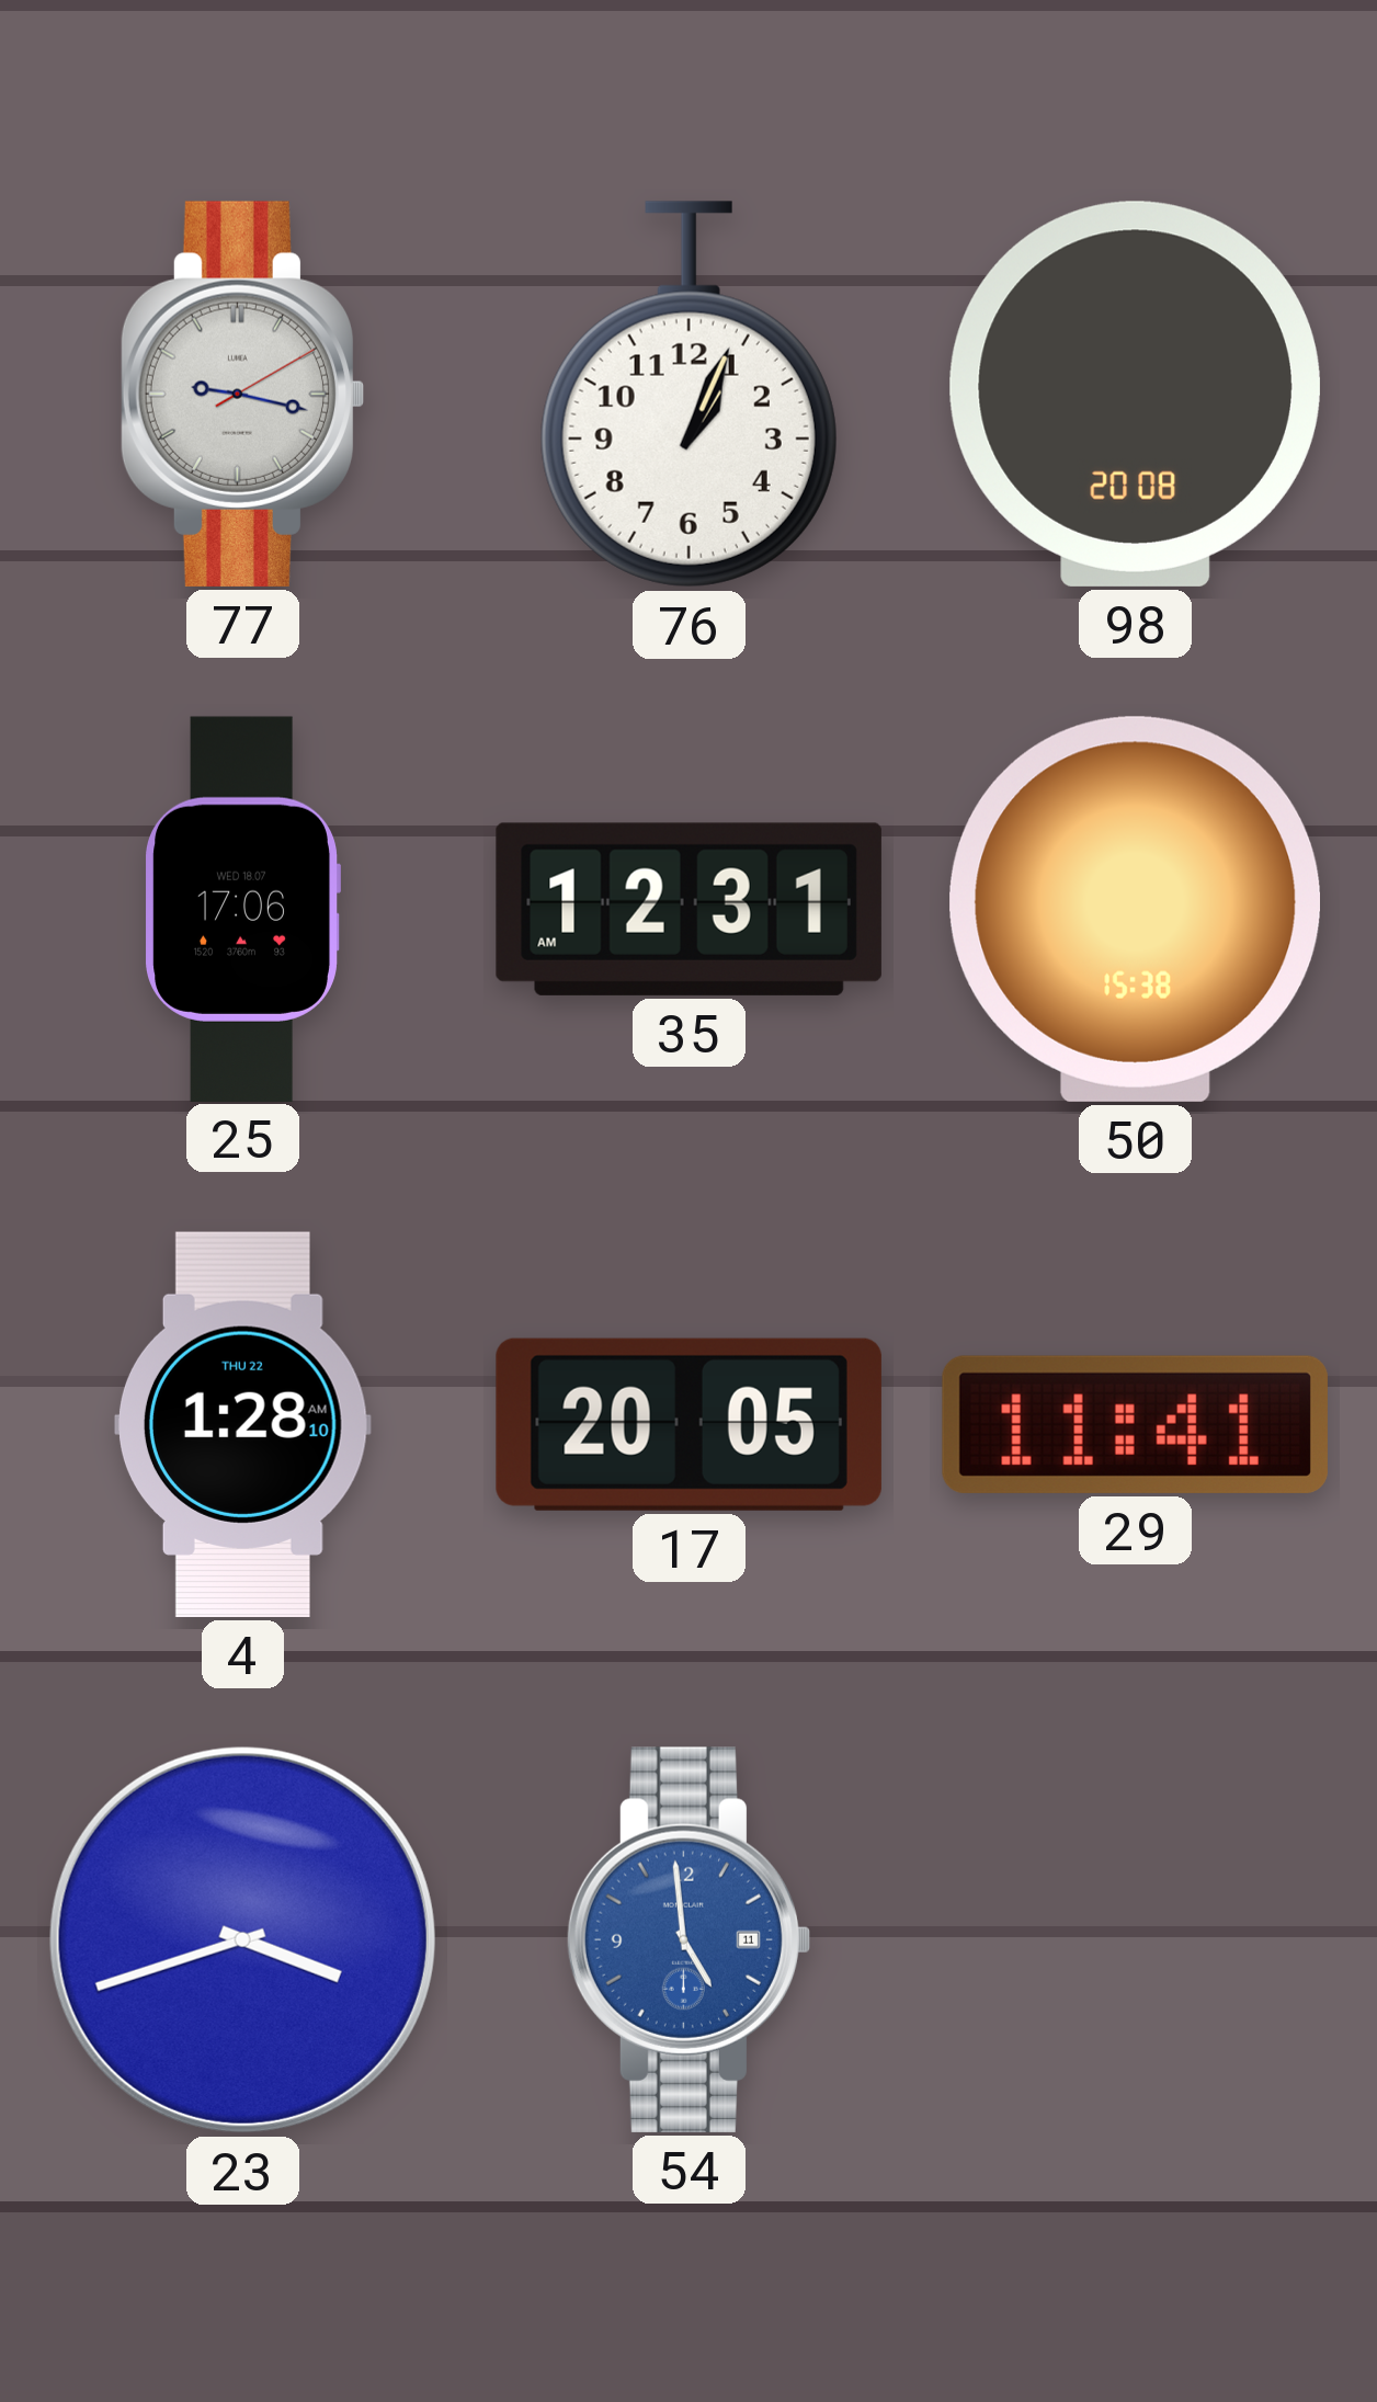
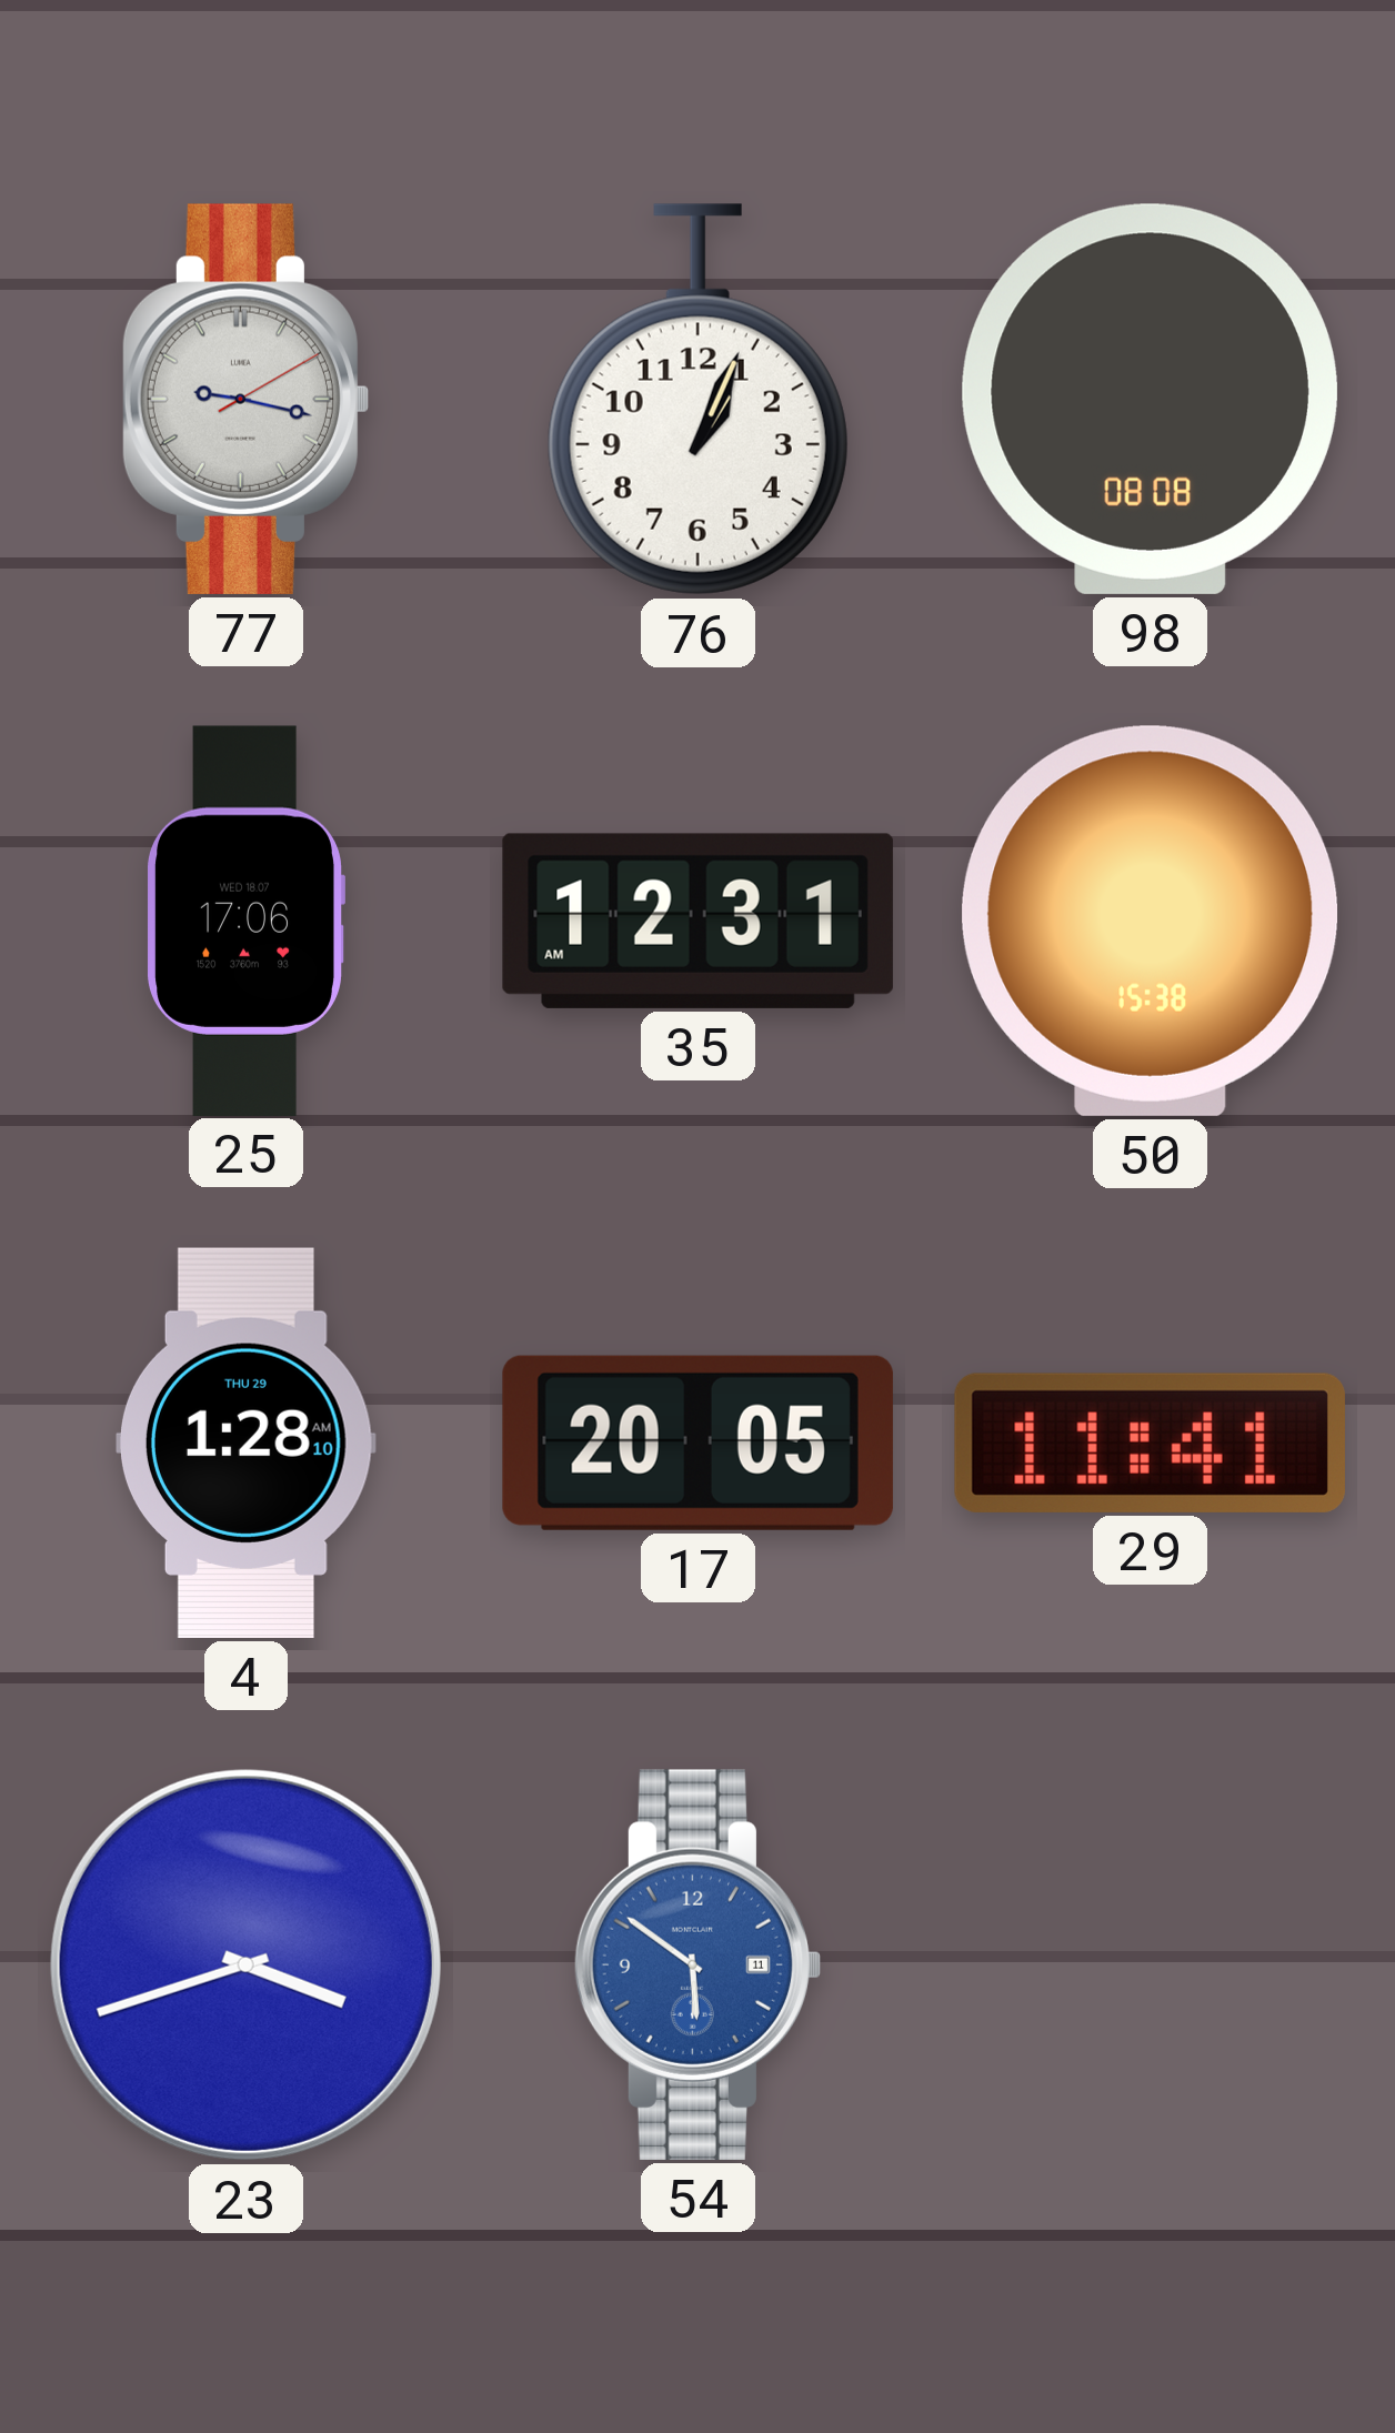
98: 20:08 -> 08:08 (1150, 399)
4 date: THU 22 -> THU 29 (245, 1442)
54: 4:59 -> 5:51 (696, 1964)
